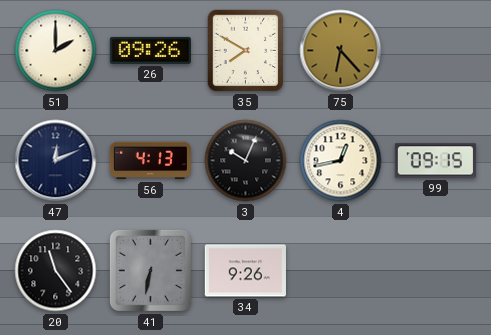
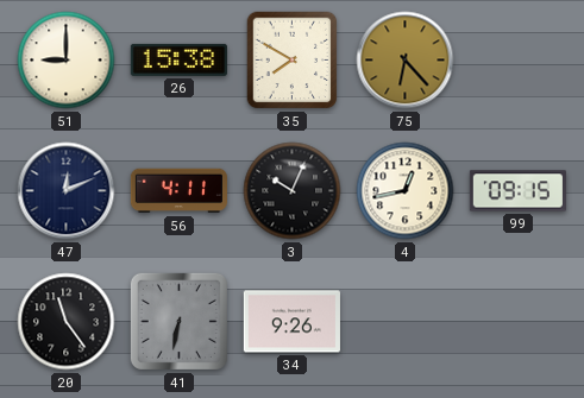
51: 2:00 -> 9:00 (67, 61)
26: 09:26 -> 15:38 (178, 59)
56: 4:13 -> 4:11 (178, 191)
